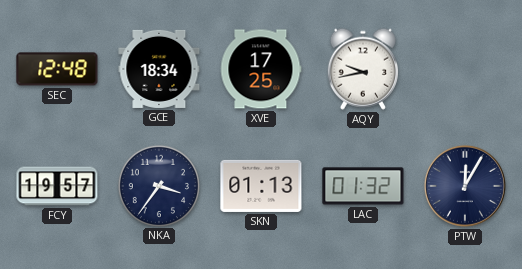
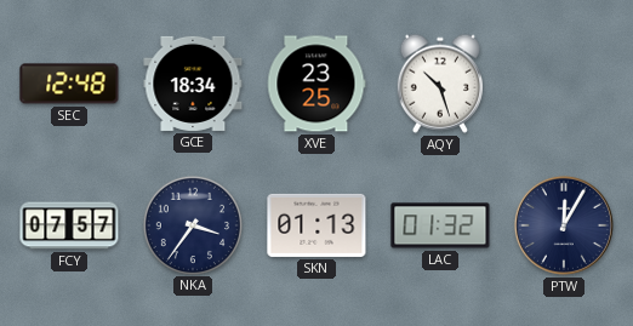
XVE: 17:25 -> 23:25 (316, 84)
AQY: 9:43 -> 10:27 (440, 84)
FCY: 19:57 -> 07:57 (69, 225)
